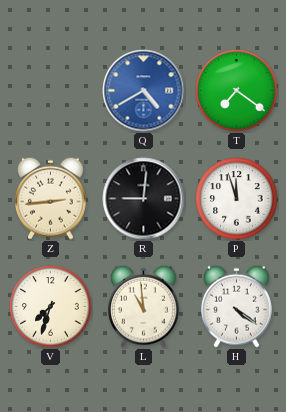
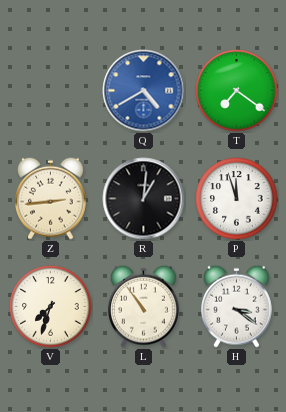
R: 9:01 -> 1:01 (144, 199)
L: 10:59 -> 10:54 (144, 306)
H: 4:21 -> 3:21 (237, 306)
